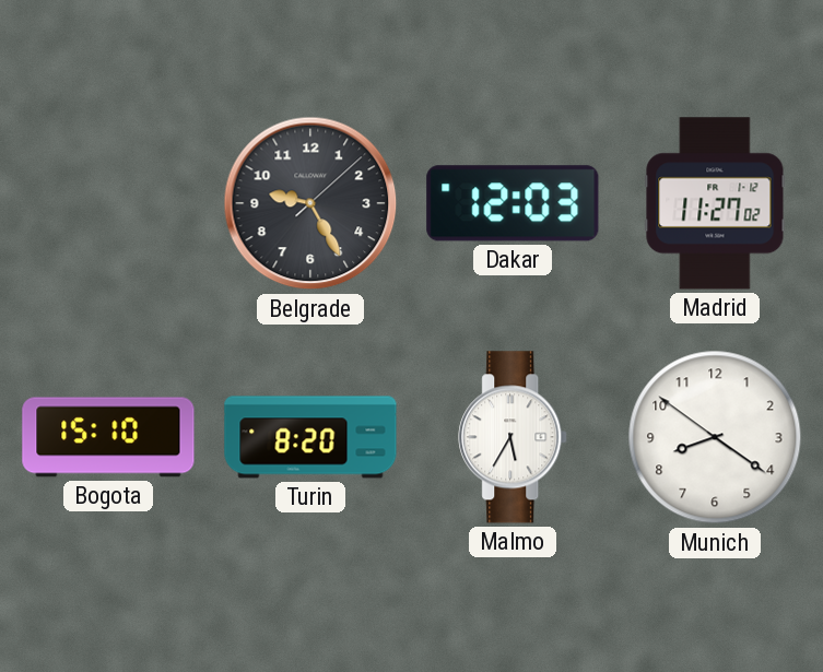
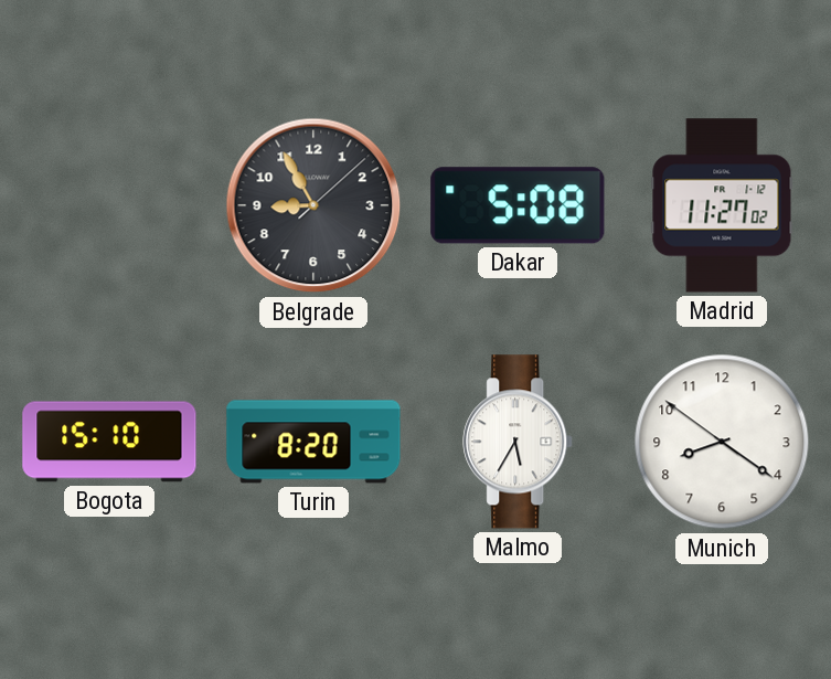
Belgrade: 9:25 -> 8:55 (313, 205)
Dakar: 12:03 -> 5:08 (518, 205)
